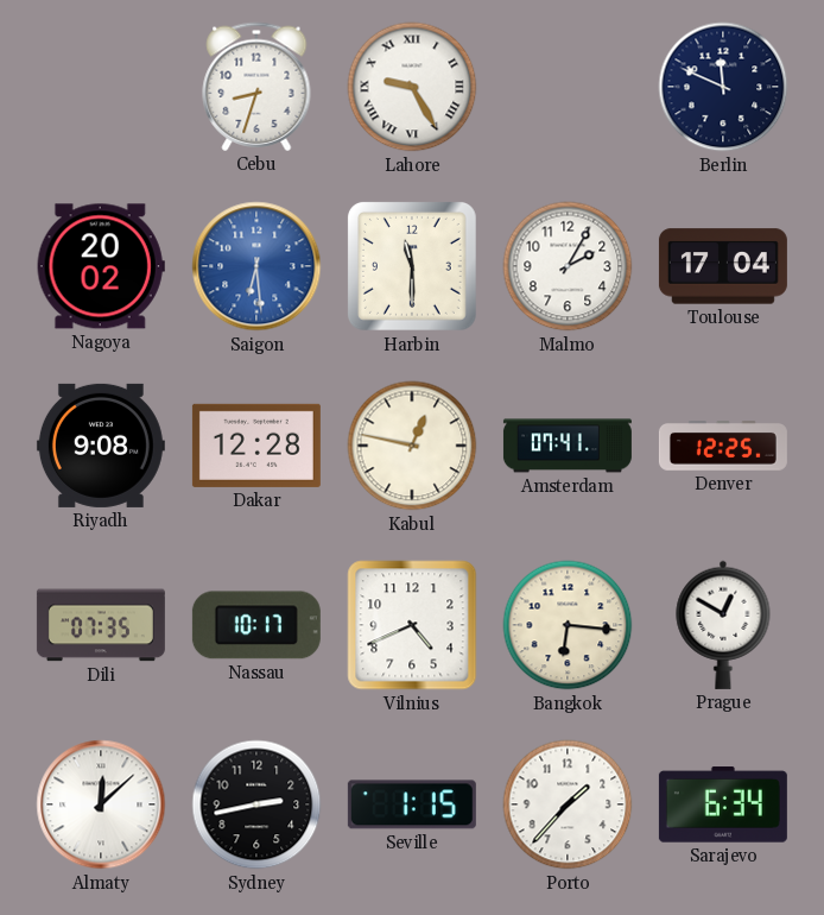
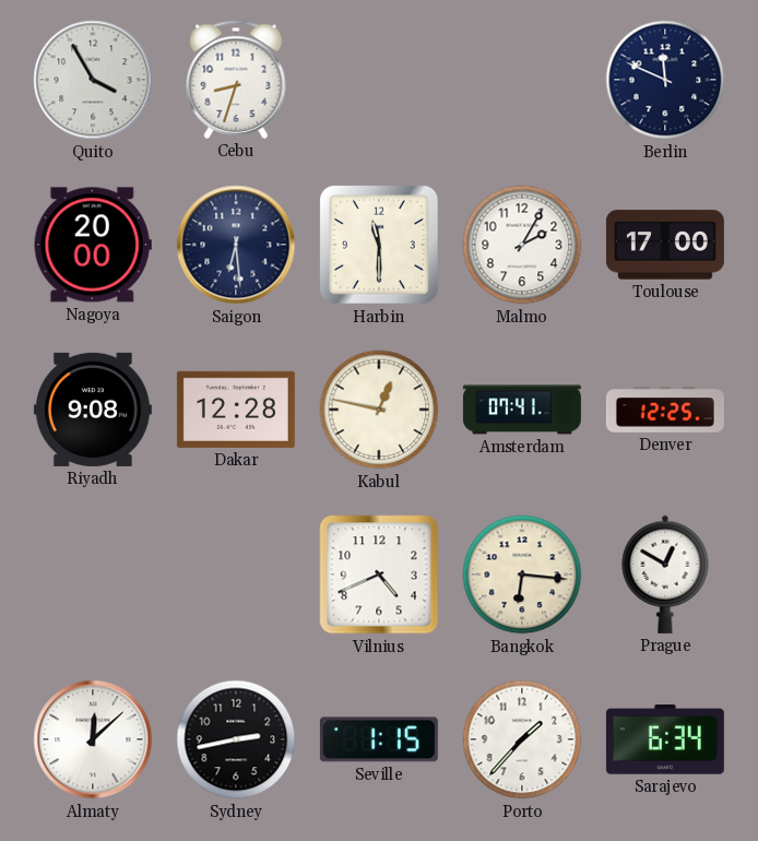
Quito: none -> 3:55 (93, 80)
Lahore: 9:25 -> none (412, 87)
Nagoya: 20:02 -> 20:00 (93, 245)
Saigon dial: blue -> navy (236, 245)
Toulouse: 17:04 -> 17:00 (665, 245)
Dili: 07:35 -> none (101, 625)
Nassau: 10:17 -> none (256, 625)
